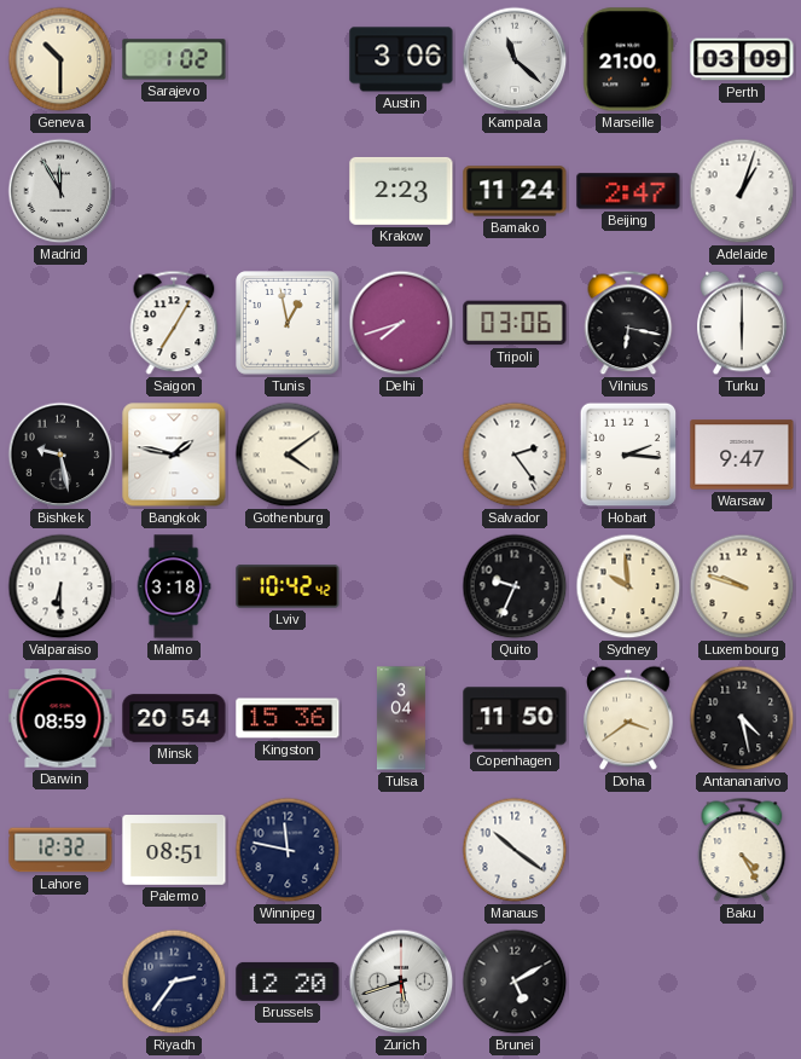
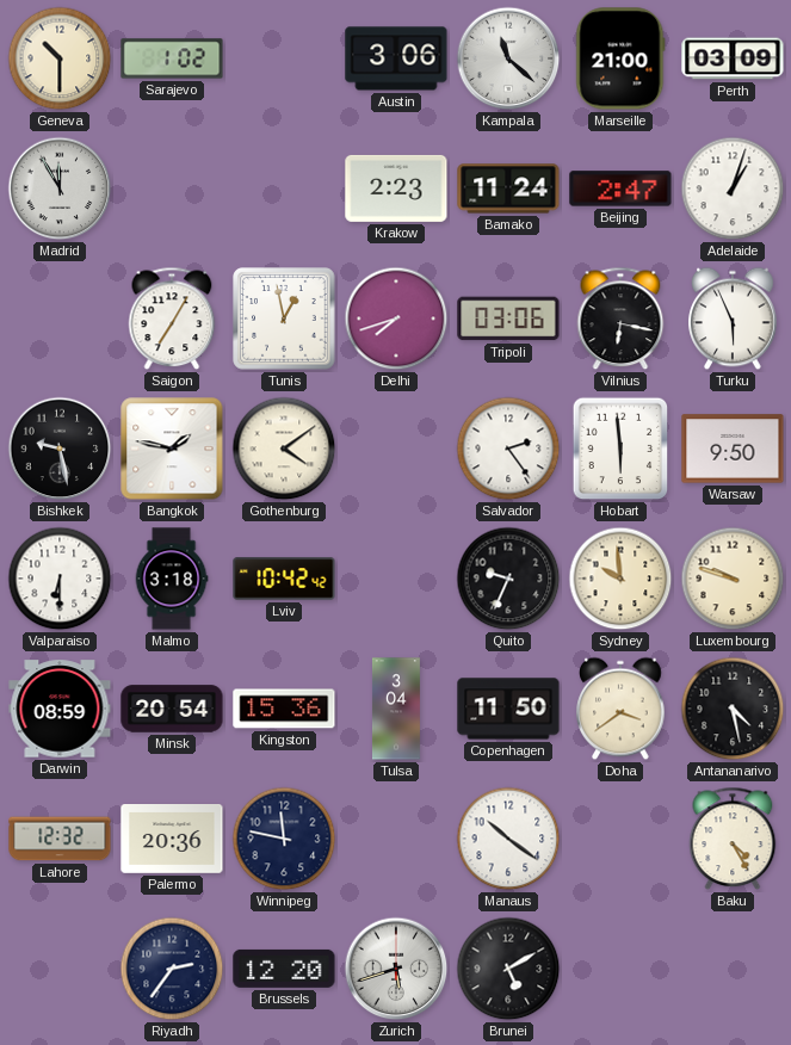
Turku: 6:00 -> 5:56 (733, 319)
Hobart: 2:16 -> 5:59 (620, 449)
Warsaw: 9:47 -> 9:50 (733, 449)
Palermo: 08:51 -> 20:36 (172, 840)
